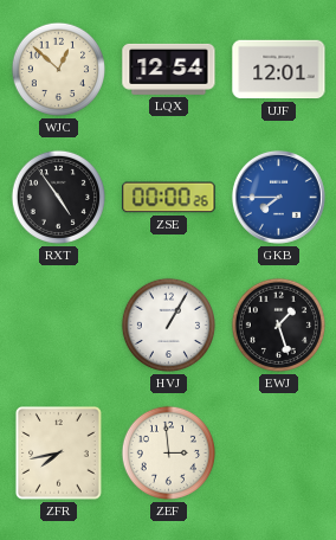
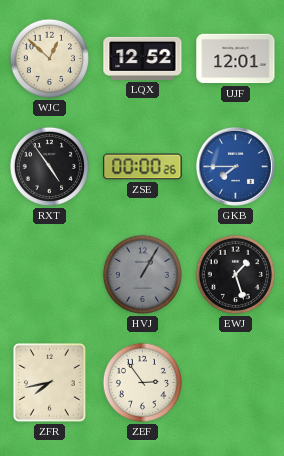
LQX: 12:54 -> 12:52 (143, 58)
HVJ dial: white -> grey (142, 274)
ZEF: 2:59 -> 2:54 (142, 382)
